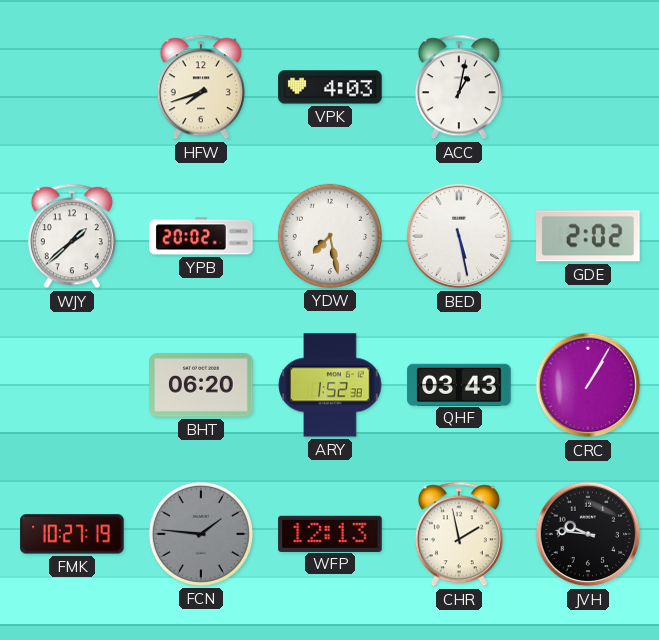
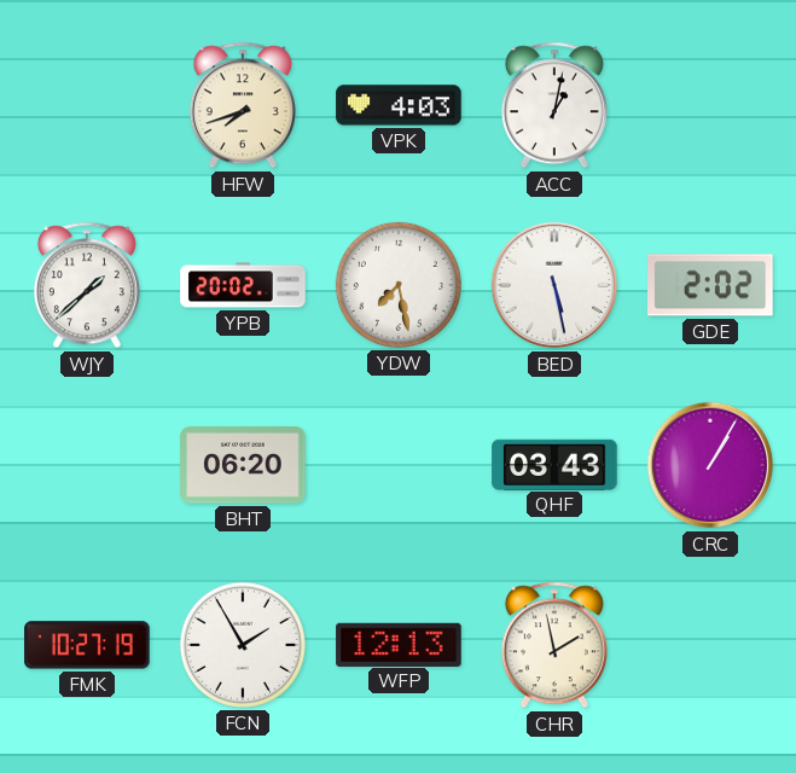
ARY: 1:52 -> none (330, 385)
FCN: 1:46 -> 1:55 (243, 645)
FCN dial: grey -> white (243, 645)
JVH: 9:46 -> none (588, 534)
